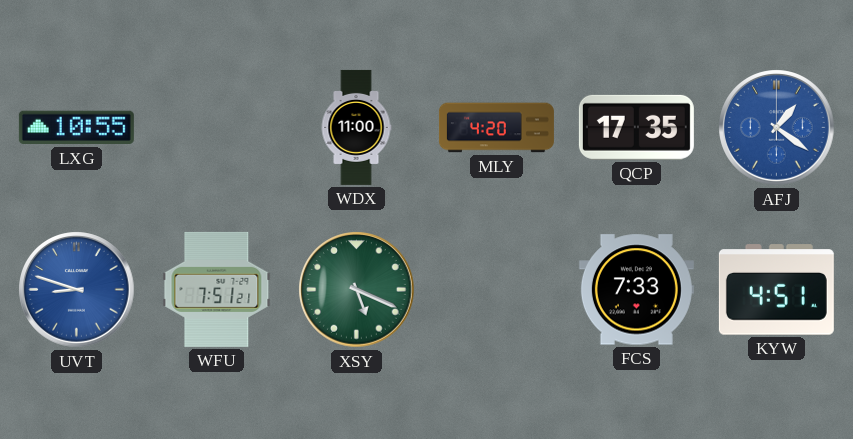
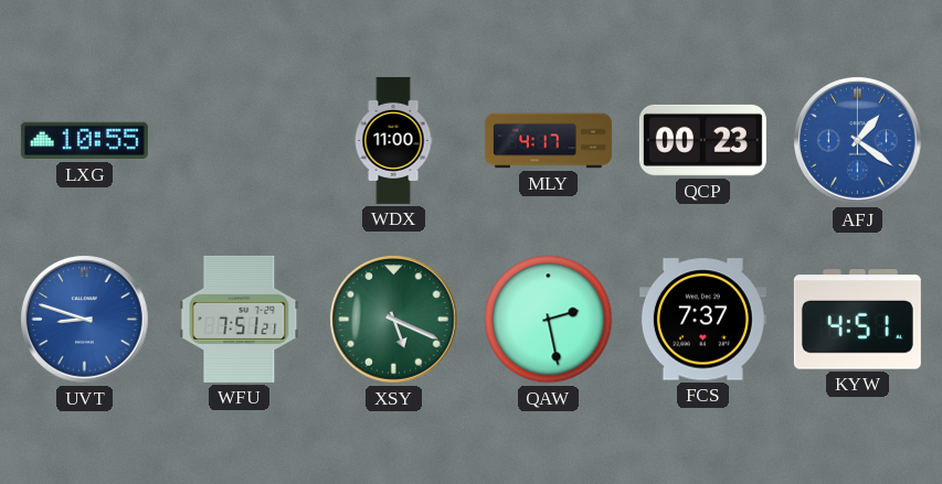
MLY: 4:20 -> 4:17 (548, 141)
QCP: 17:35 -> 00:23 (702, 140)
QAW: none -> 2:28 (549, 320)
FCS: 7:33 -> 7:37 (702, 320)
